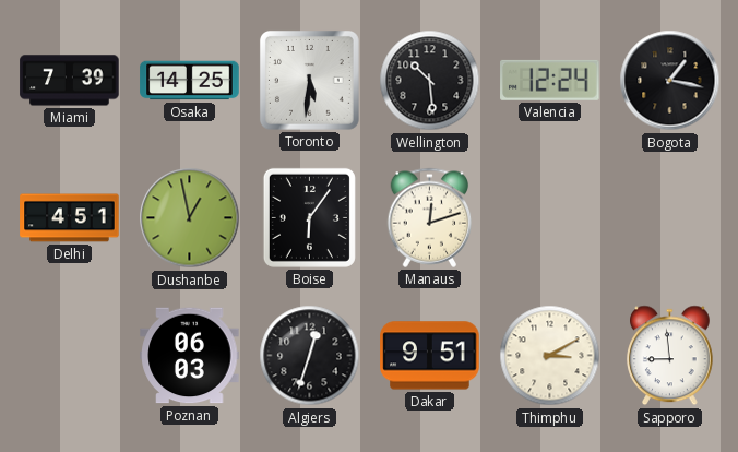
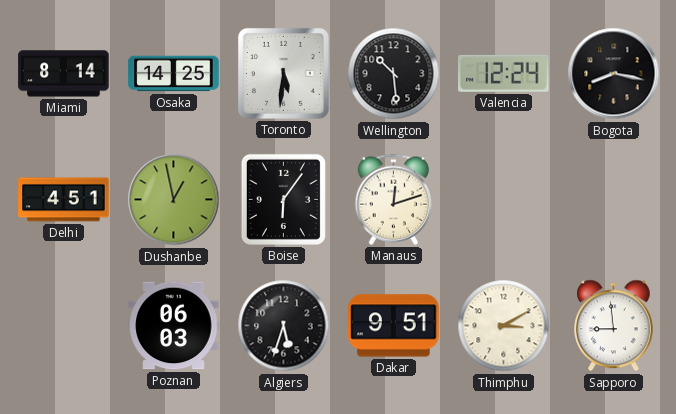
Miami: 7:39 -> 8:14 (64, 74)
Bogota: 1:17 -> 8:17 (614, 74)
Algiers: 12:33 -> 5:33 (284, 326)
